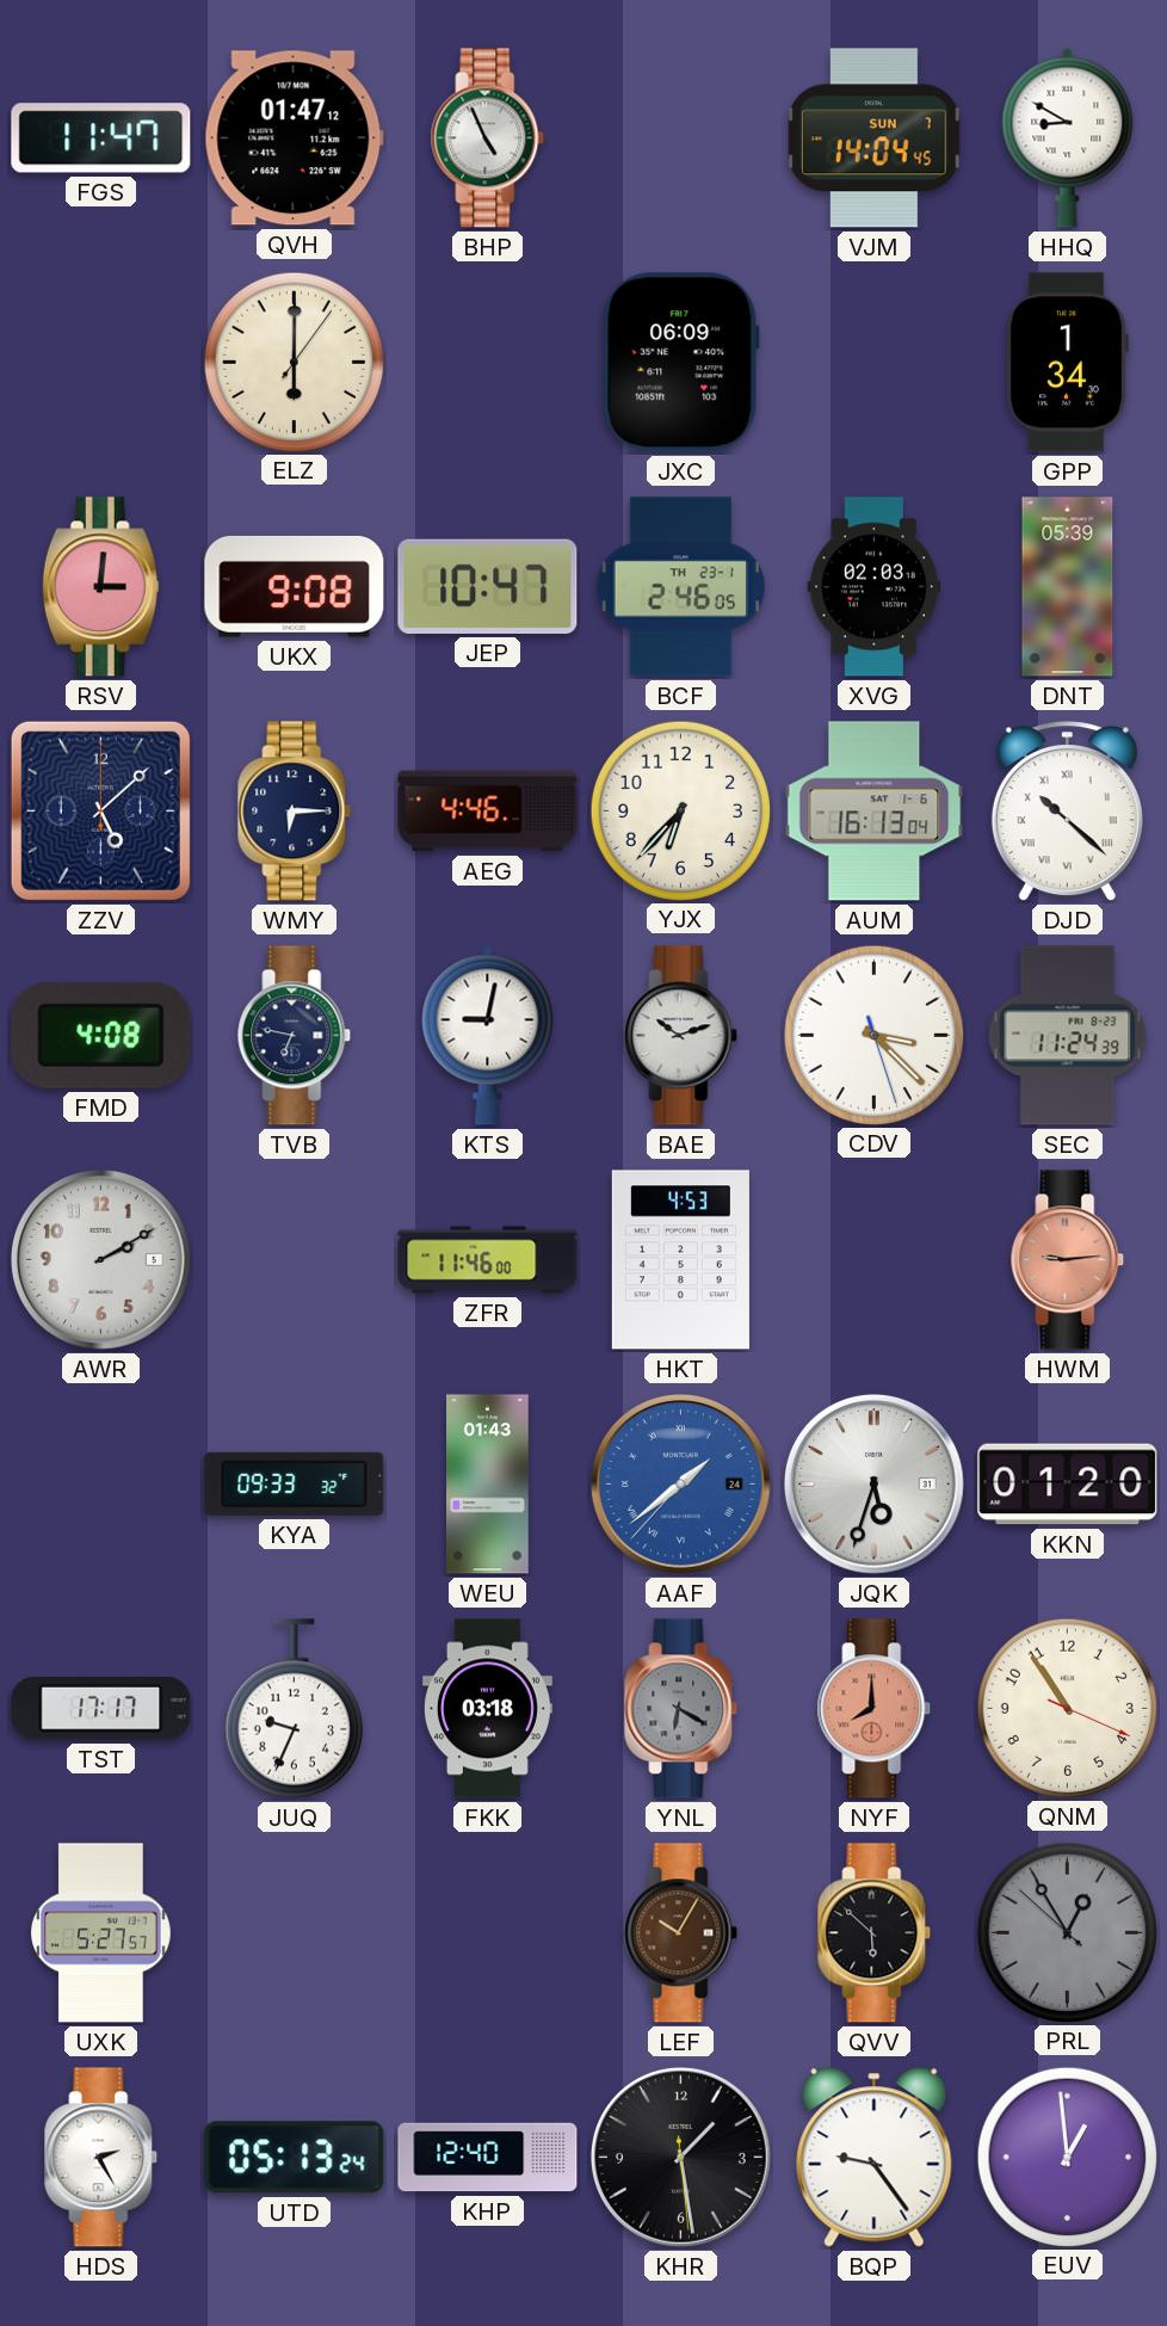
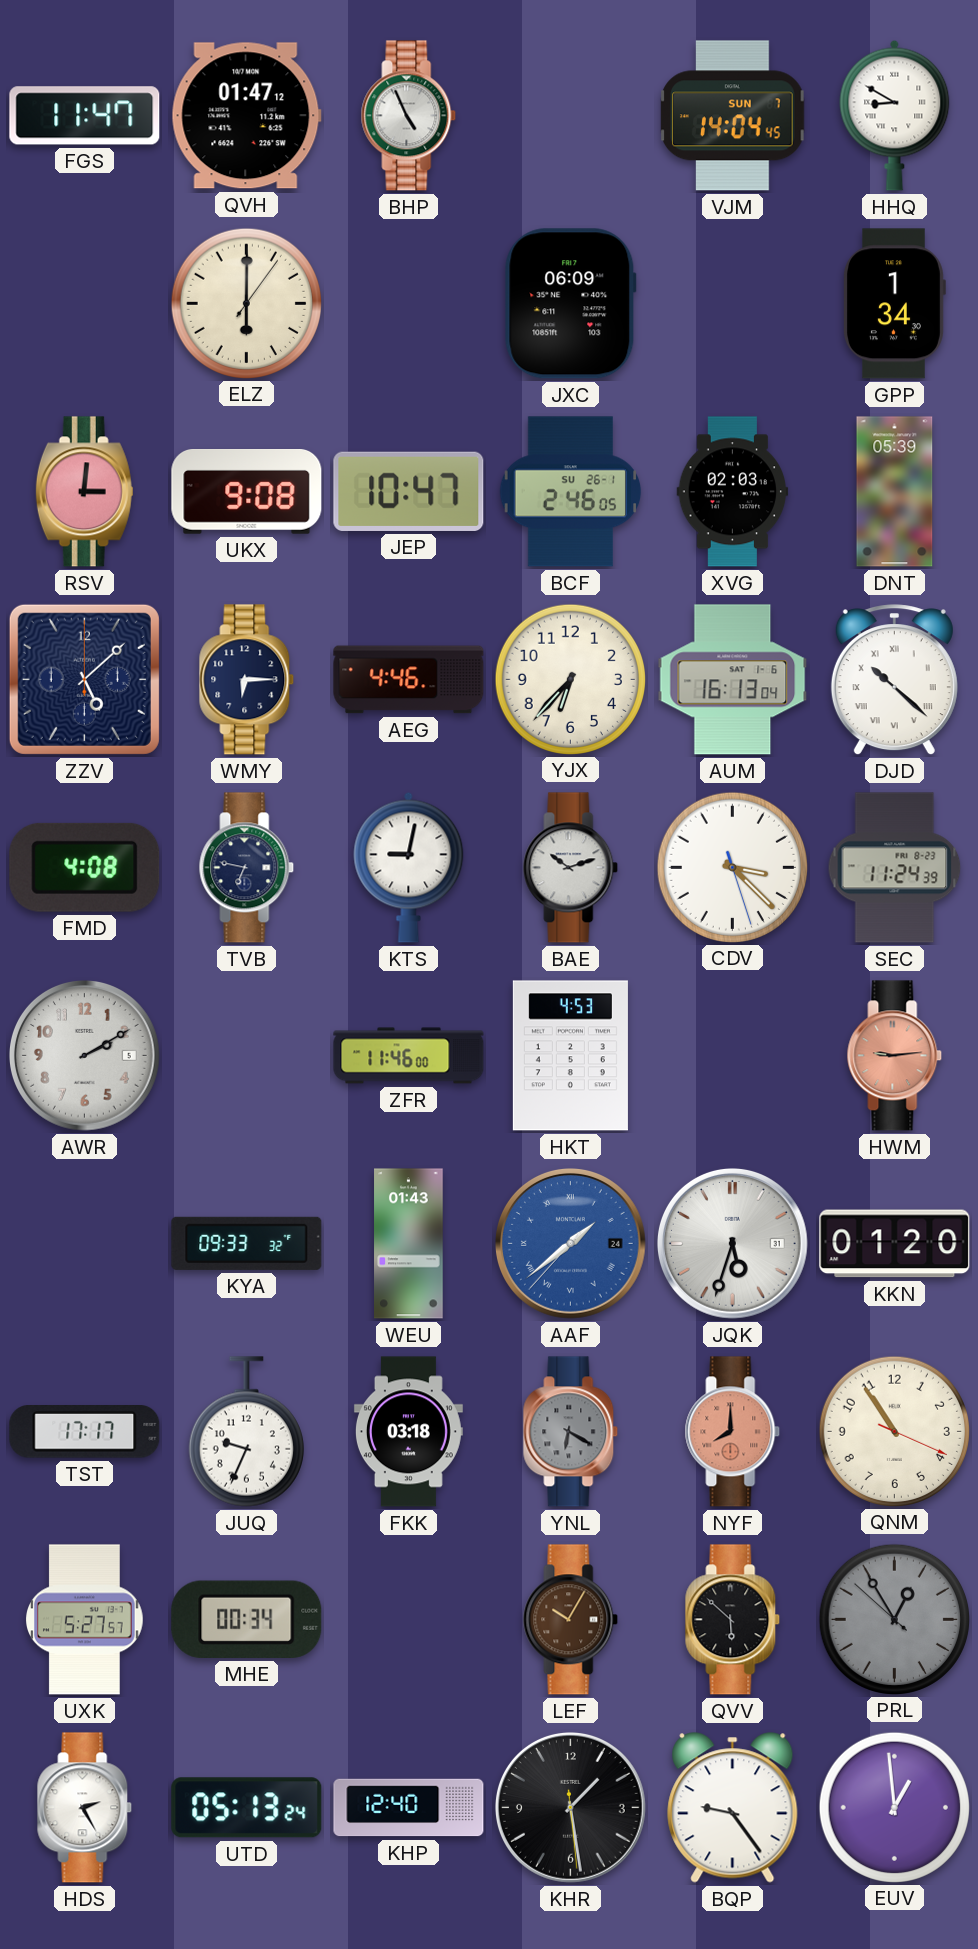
BCF date: TH 23-1 -> SU 26-1 (571, 492)
MHE: none -> 00:34 (247, 1619)
